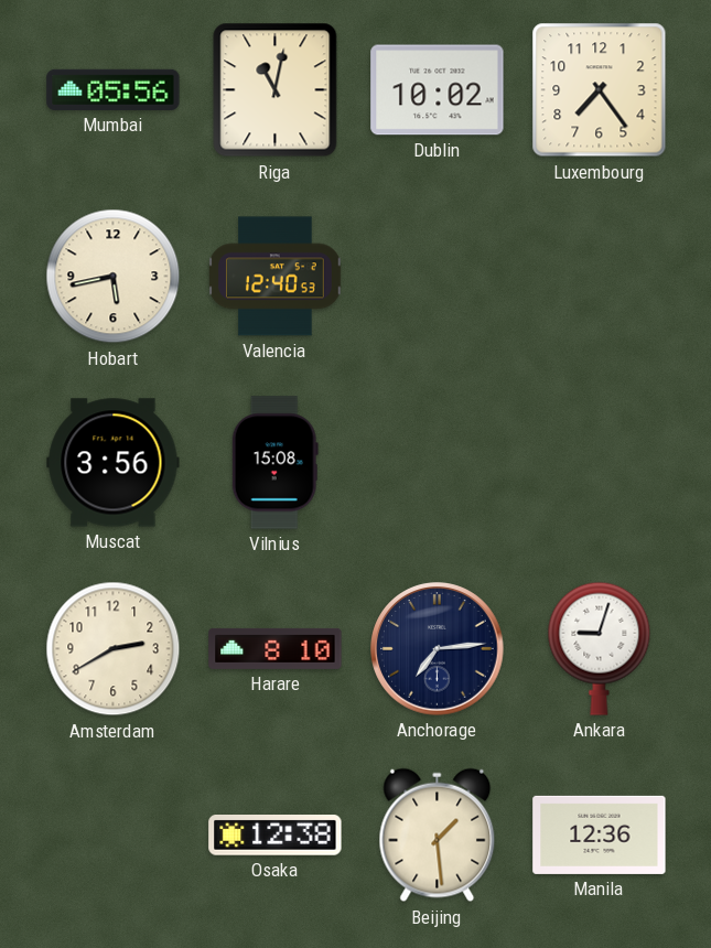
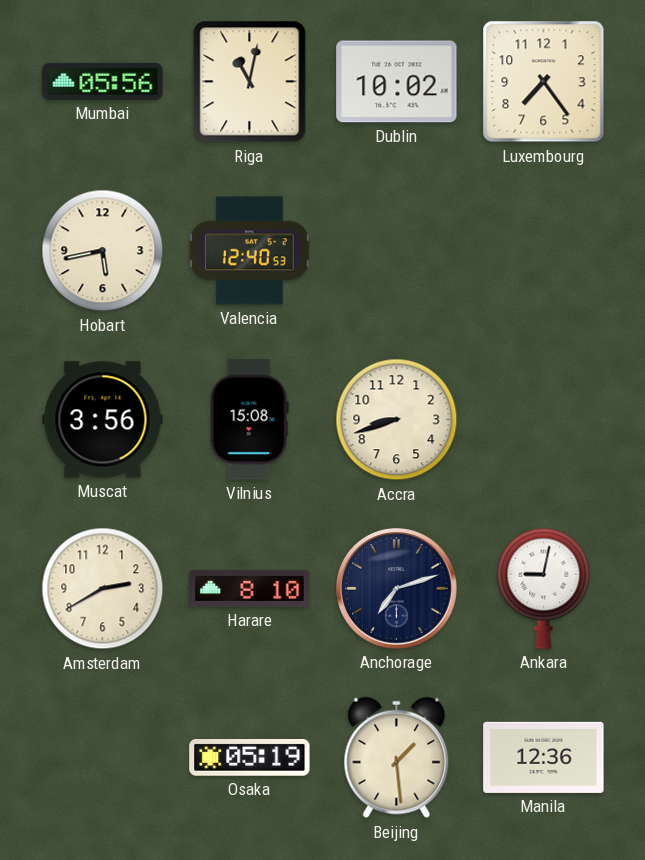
Accra: none -> 8:42 (397, 420)
Anchorage: 7:14 -> 7:12 (397, 589)
Ankara: 9:03 -> 9:02 (544, 588)
Osaka: 12:38 -> 05:19 (250, 758)
